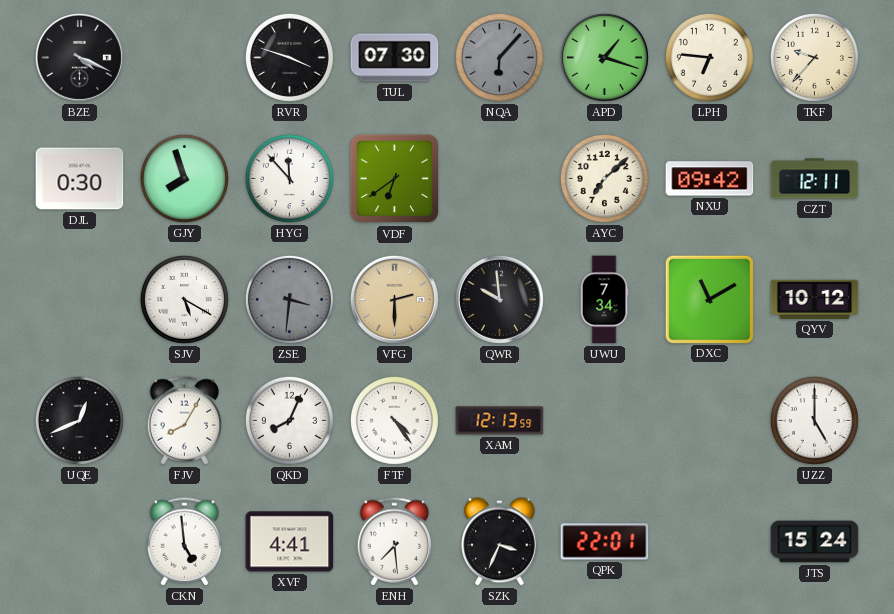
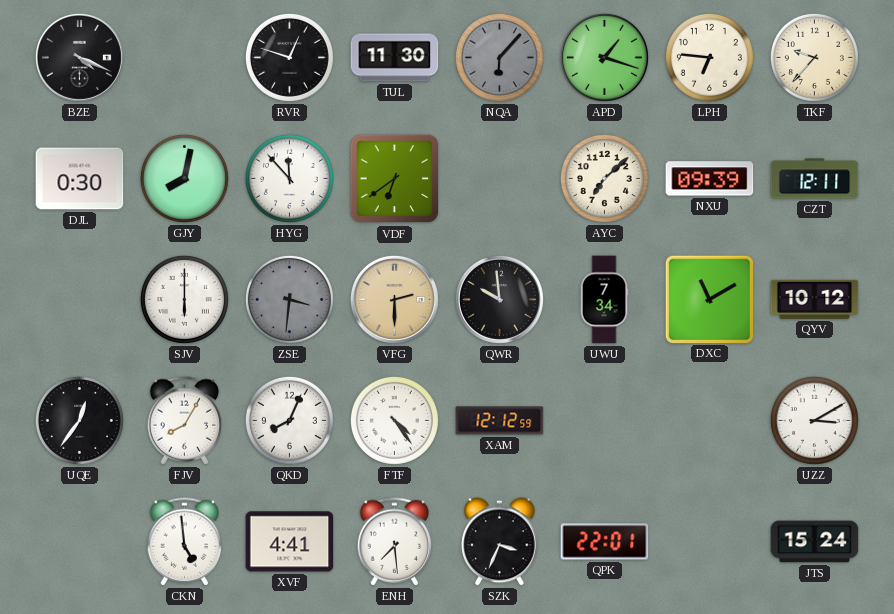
RVR: 3:48 -> 12:48 (289, 57)
TUL: 07:30 -> 11:30 (395, 58)
GJY: 7:57 -> 8:02 (184, 178)
NXU: 09:42 -> 09:39 (710, 179)
SJV: 5:20 -> 6:00 (184, 299)
UQE: 12:41 -> 12:36 (79, 420)
XAM: 12:13 -> 12:12 (500, 421)
UZZ: 5:00 -> 3:10 (814, 420)
